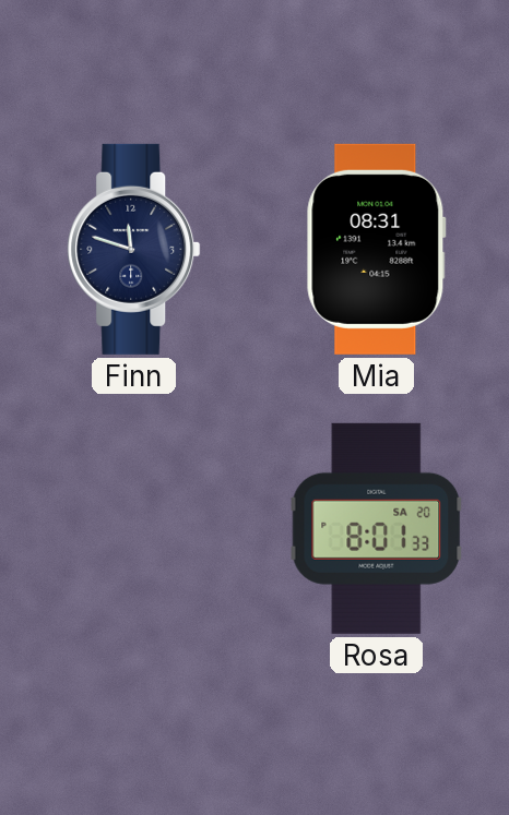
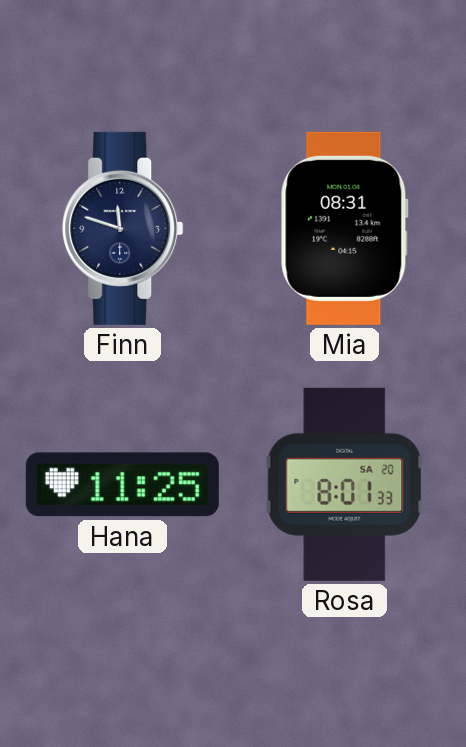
Hana: none -> 11:25 (122, 485)
